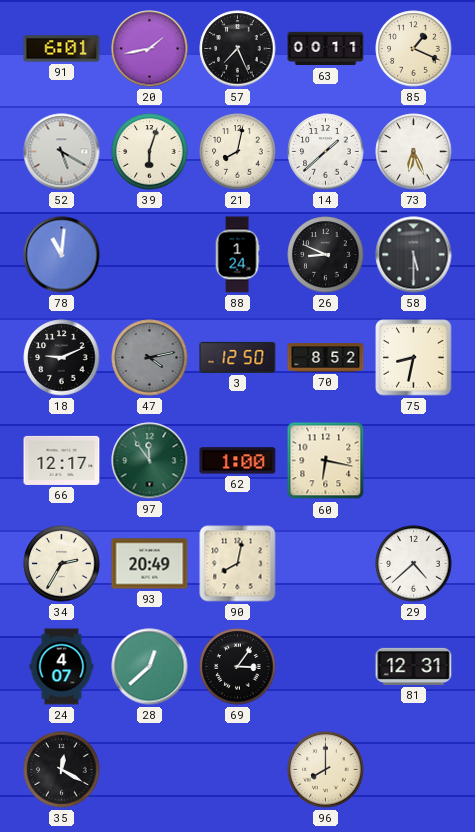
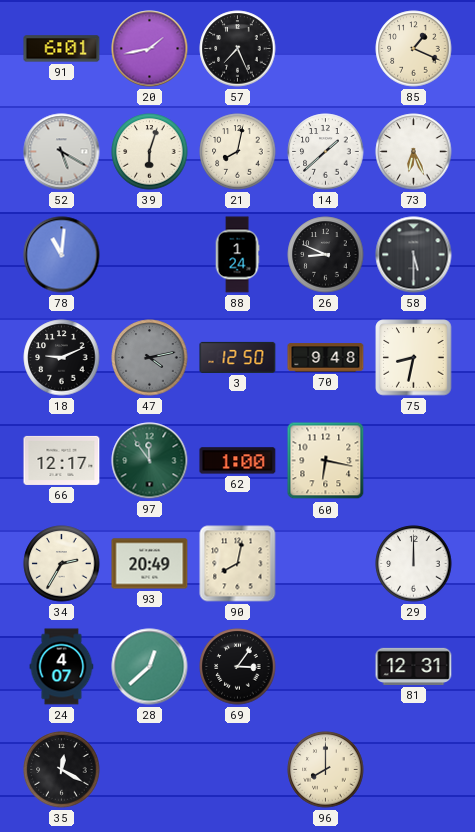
63: 00:11 -> none (326, 49)
70: 8:52 -> 9:48 (326, 358)
29: 4:38 -> 12:00 (414, 564)
